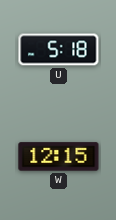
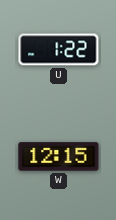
U: 5:18 -> 1:22 (59, 50)
